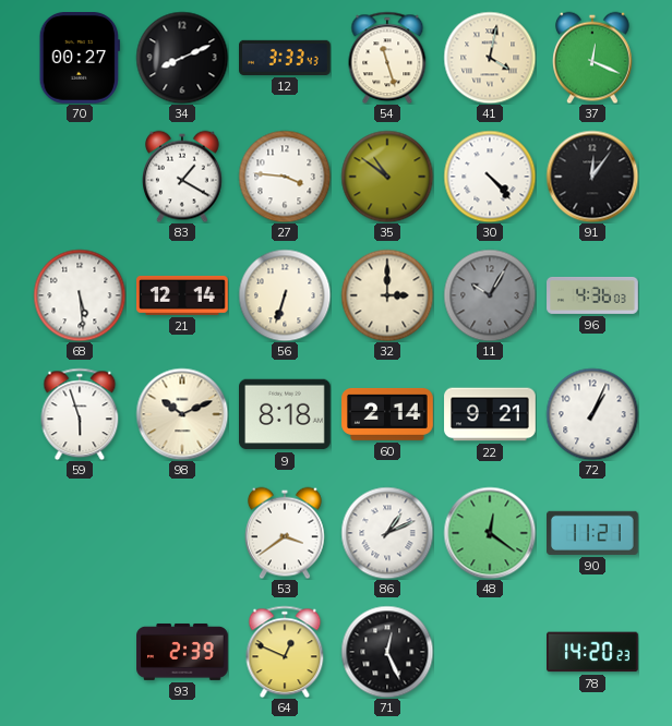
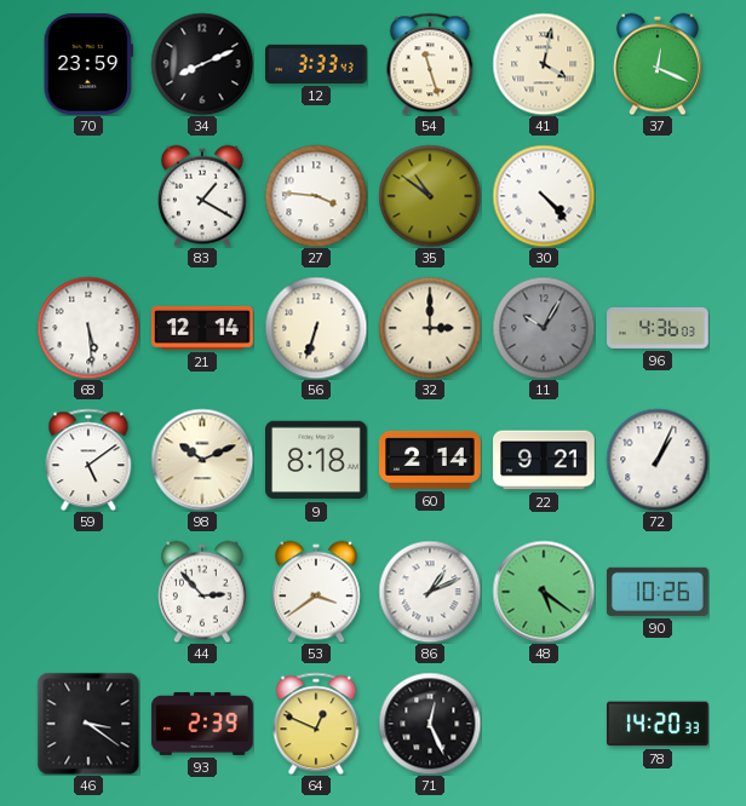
70: 00:27 -> 23:59 (88, 65)
91: 12:06 -> none (592, 177)
59: 5:57 -> 5:09 (88, 460)
44: none -> 2:53 (203, 592)
48: 12:21 -> 5:21 (544, 592)
90: 11:21 -> 10:26 (659, 592)
46: none -> 3:21 (88, 724)
78: 14:20:23 -> 14:20:33 (659, 724)
